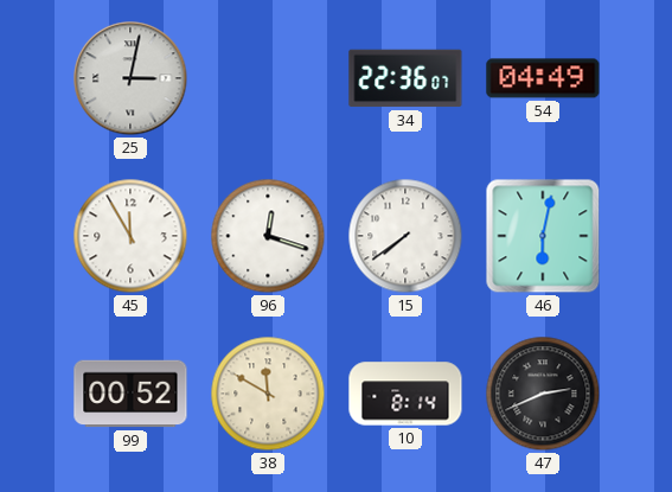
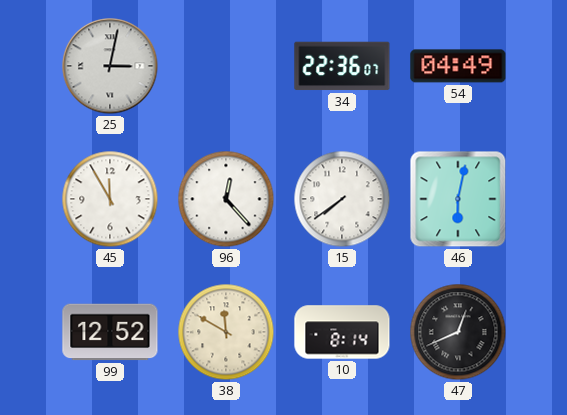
96: 12:18 -> 12:23 (226, 199)
99: 00:52 -> 12:52 (110, 332)
47: 2:41 -> 12:41 (458, 332)
